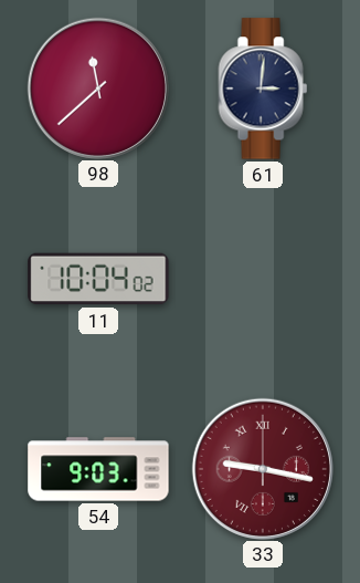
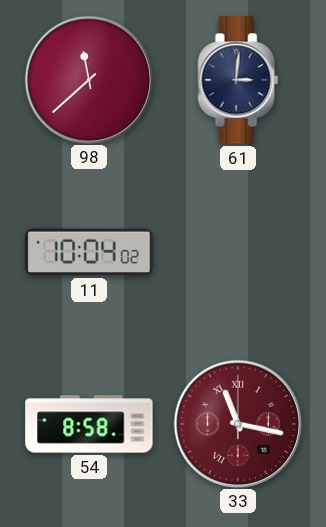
54: 9:03 -> 8:58 (89, 424)
33: 9:17 -> 11:17 (237, 423)
